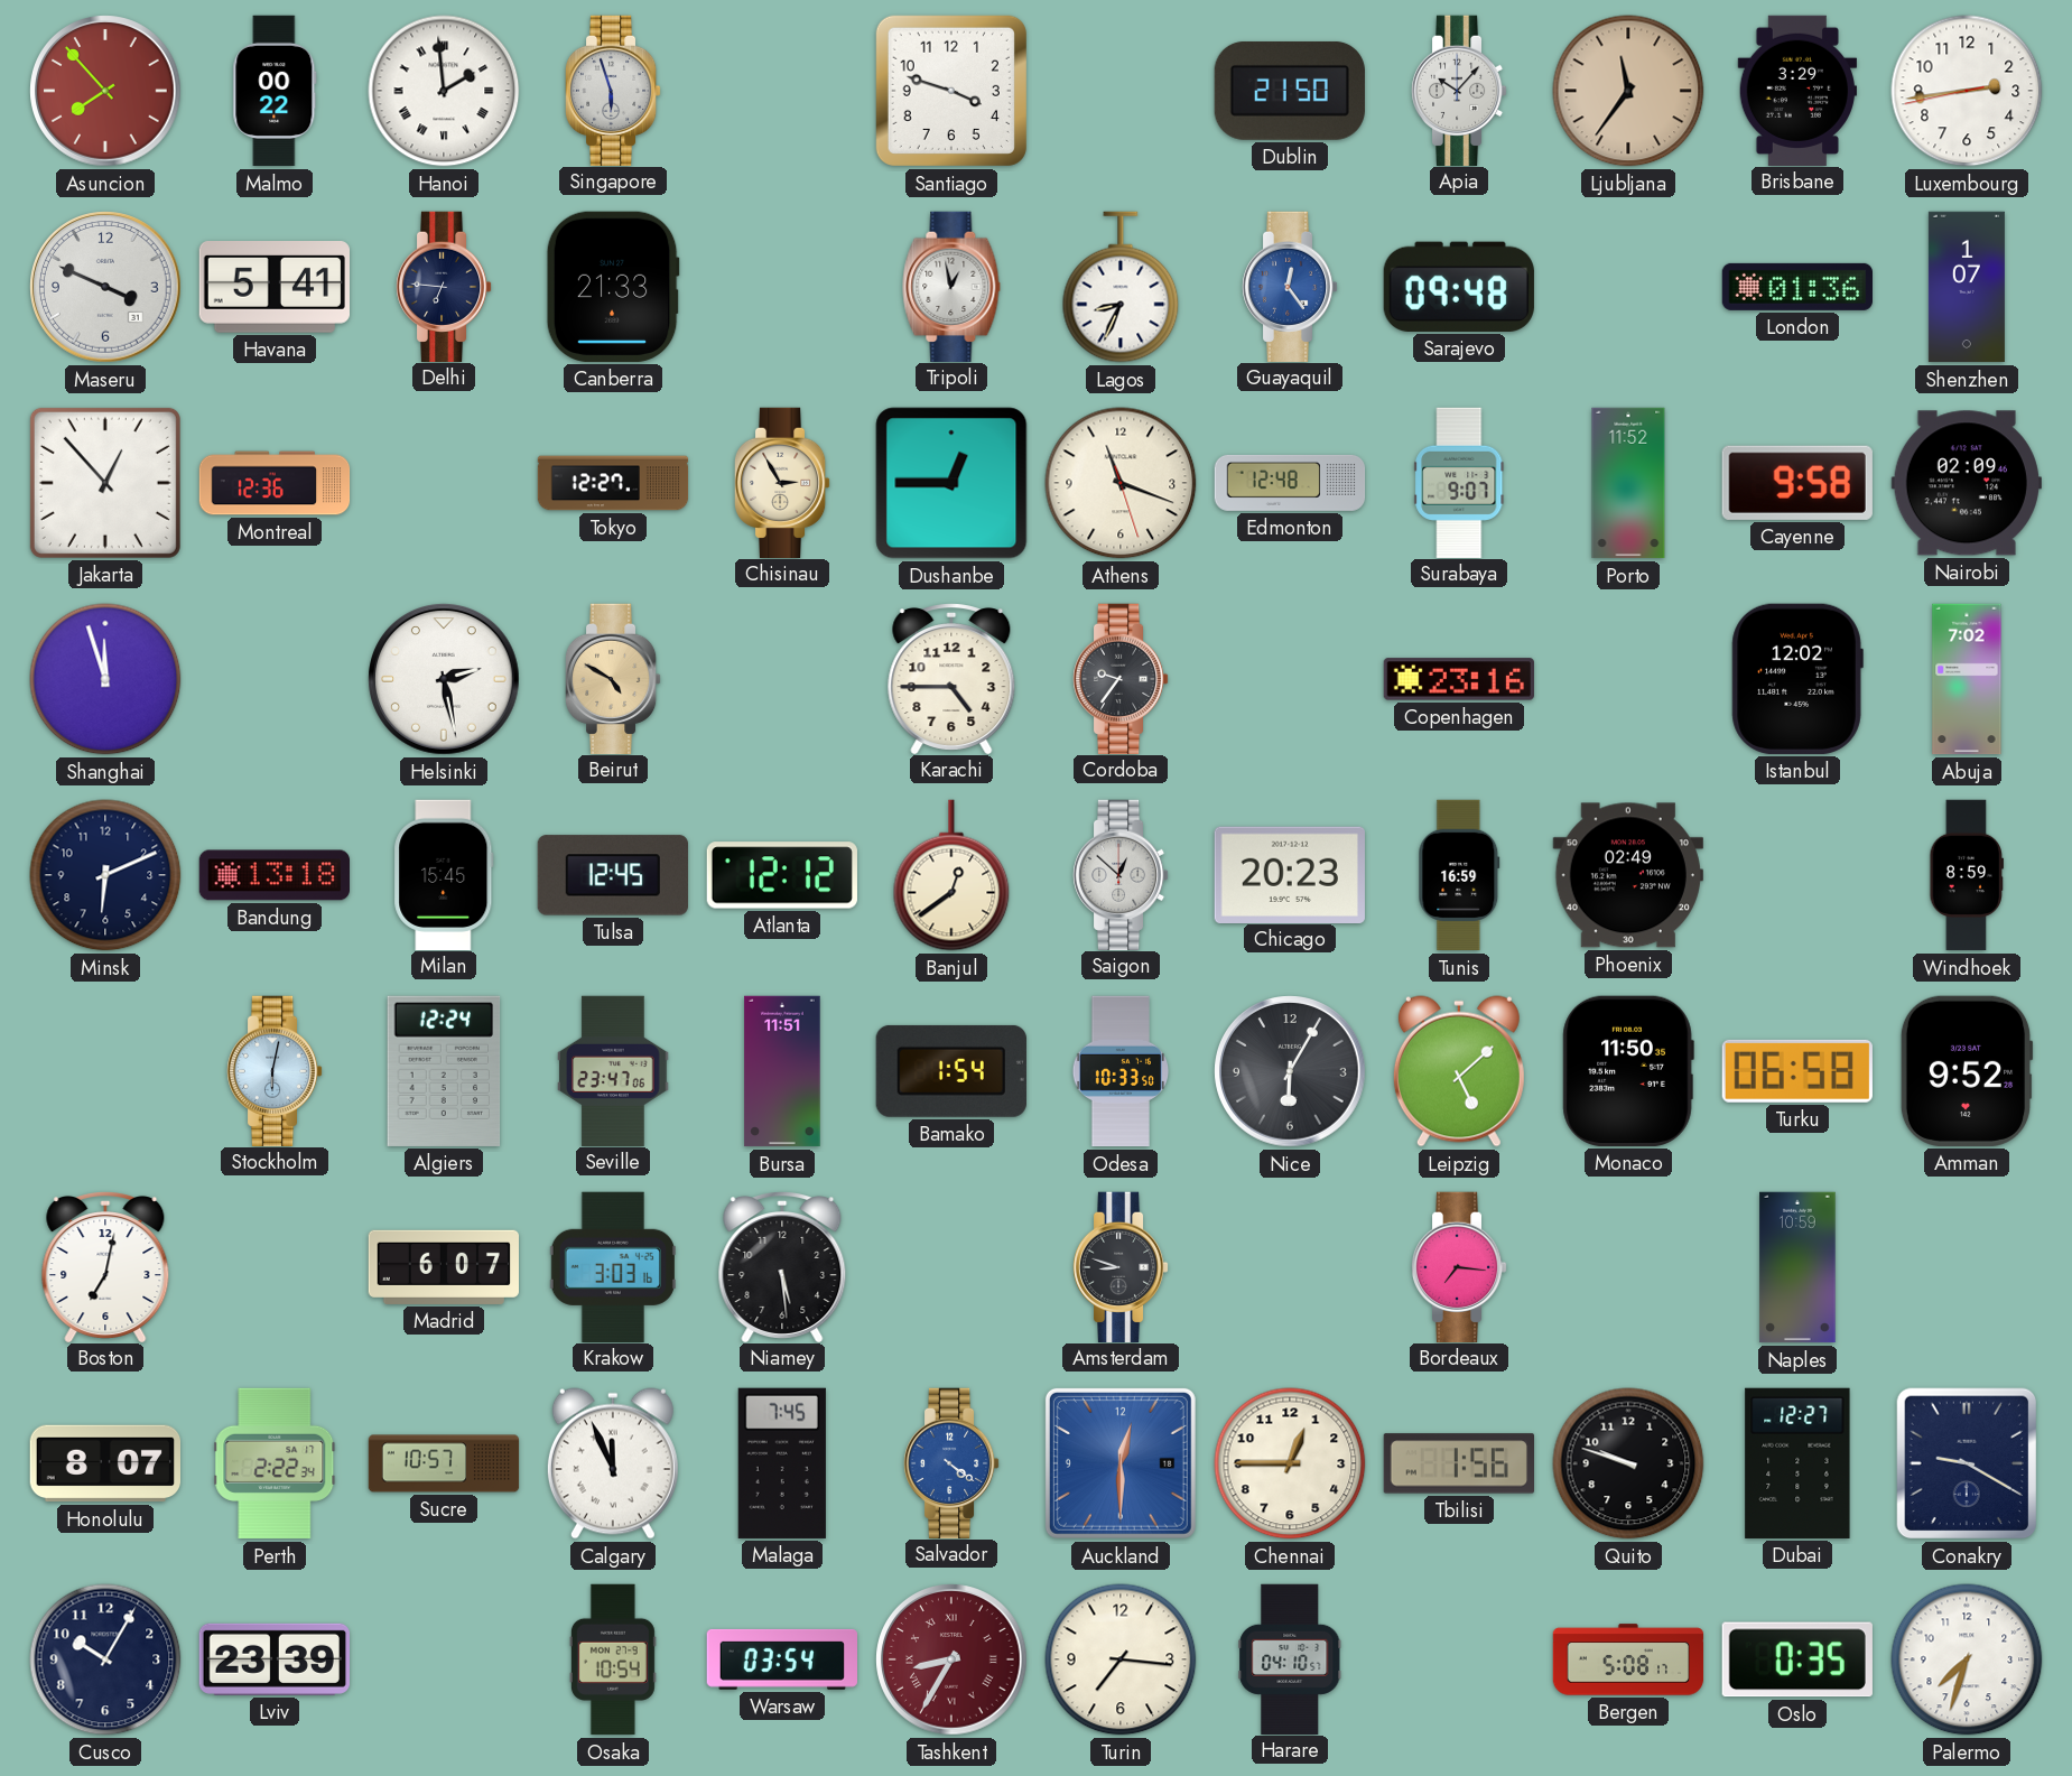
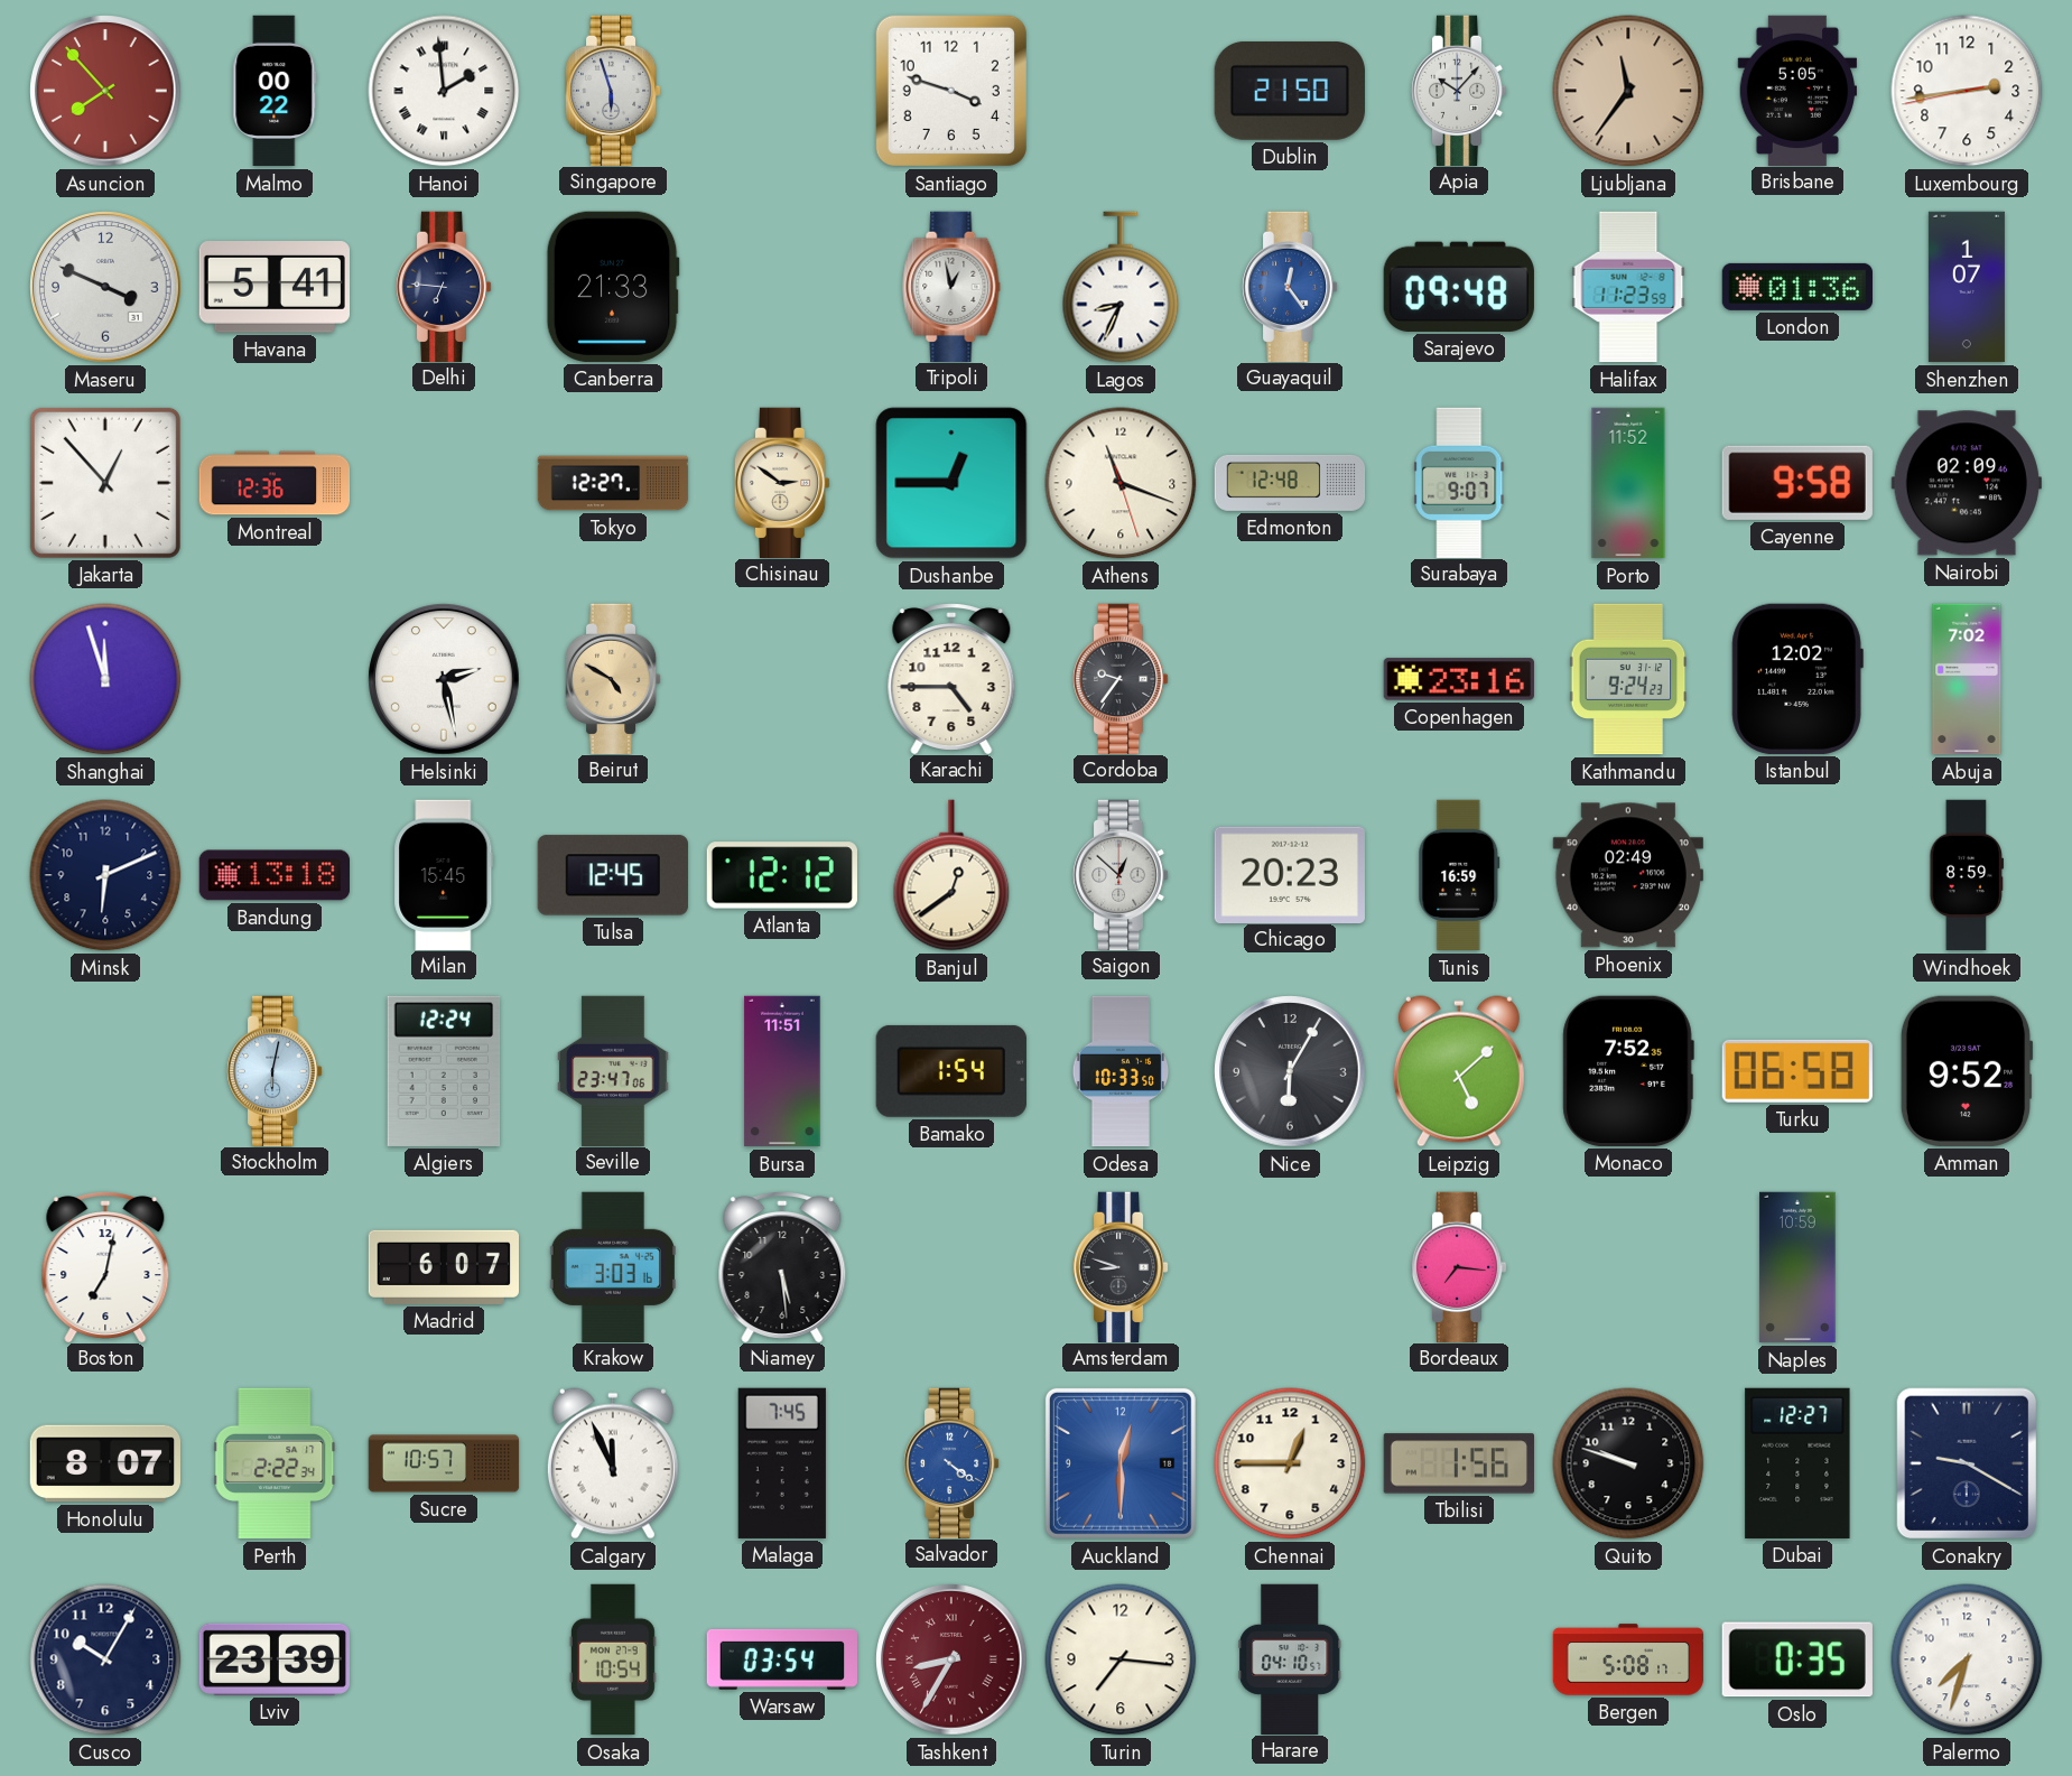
Brisbane: 3:29 -> 5:05 (1797, 90)
Halifax: none -> 11:23 (1628, 287)
Chisinau: 2:55 -> 2:51 (782, 482)
Kathmandu: none -> 9:24 (1628, 679)
Monaco: 11:50 -> 7:52 (1628, 1071)
